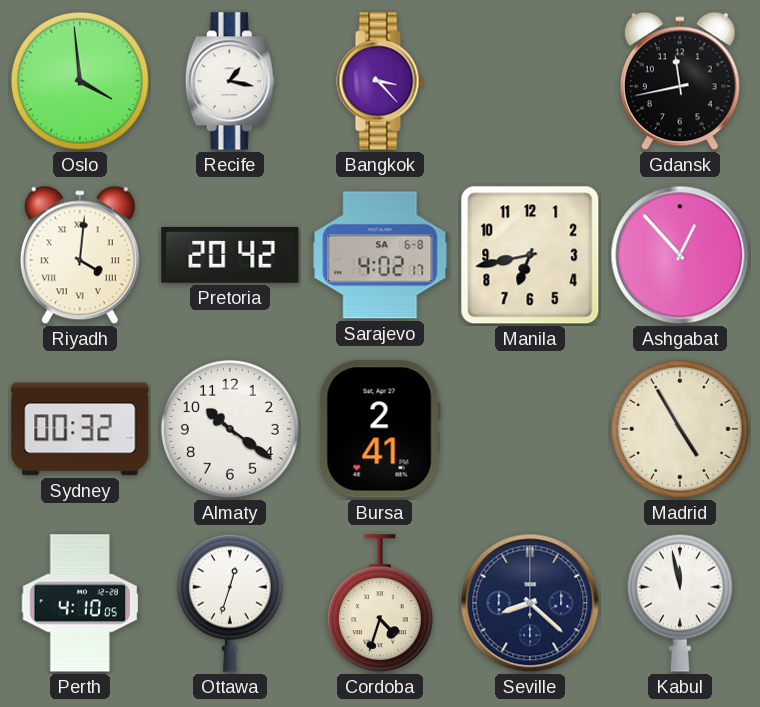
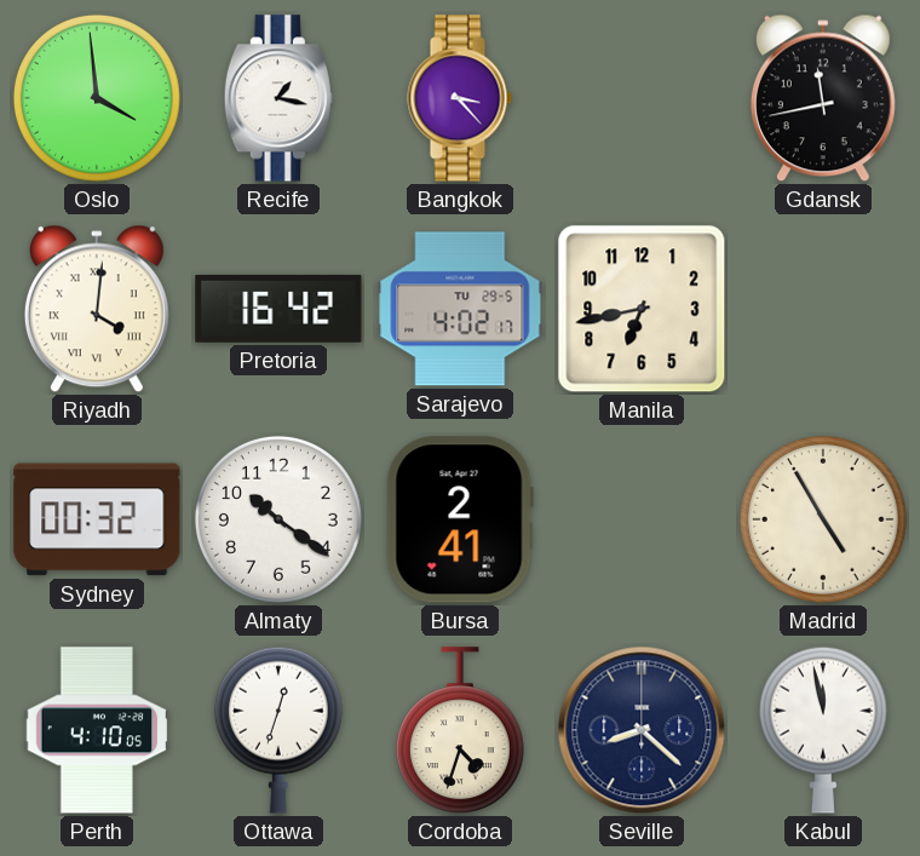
Pretoria: 20:42 -> 16:42 (278, 309)
Sarajevo date: SA 6-8 -> TU 29-5 (460, 309)
Ashgabat: 12:53 -> none (680, 255)
